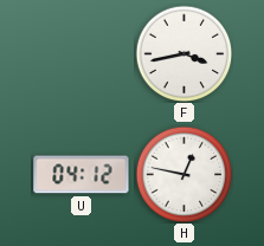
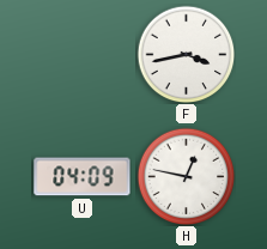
U: 04:12 -> 04:09 (83, 177)
